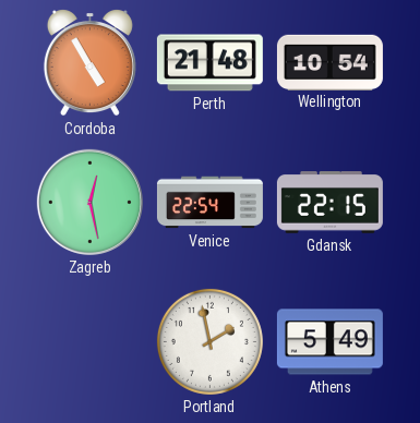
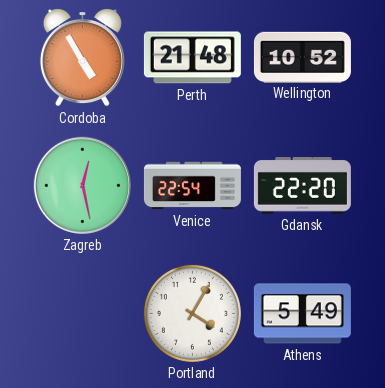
Wellington: 10:54 -> 10:52 (302, 57)
Gdansk: 22:15 -> 22:20 (302, 186)
Portland: 1:58 -> 4:05 (192, 313)
